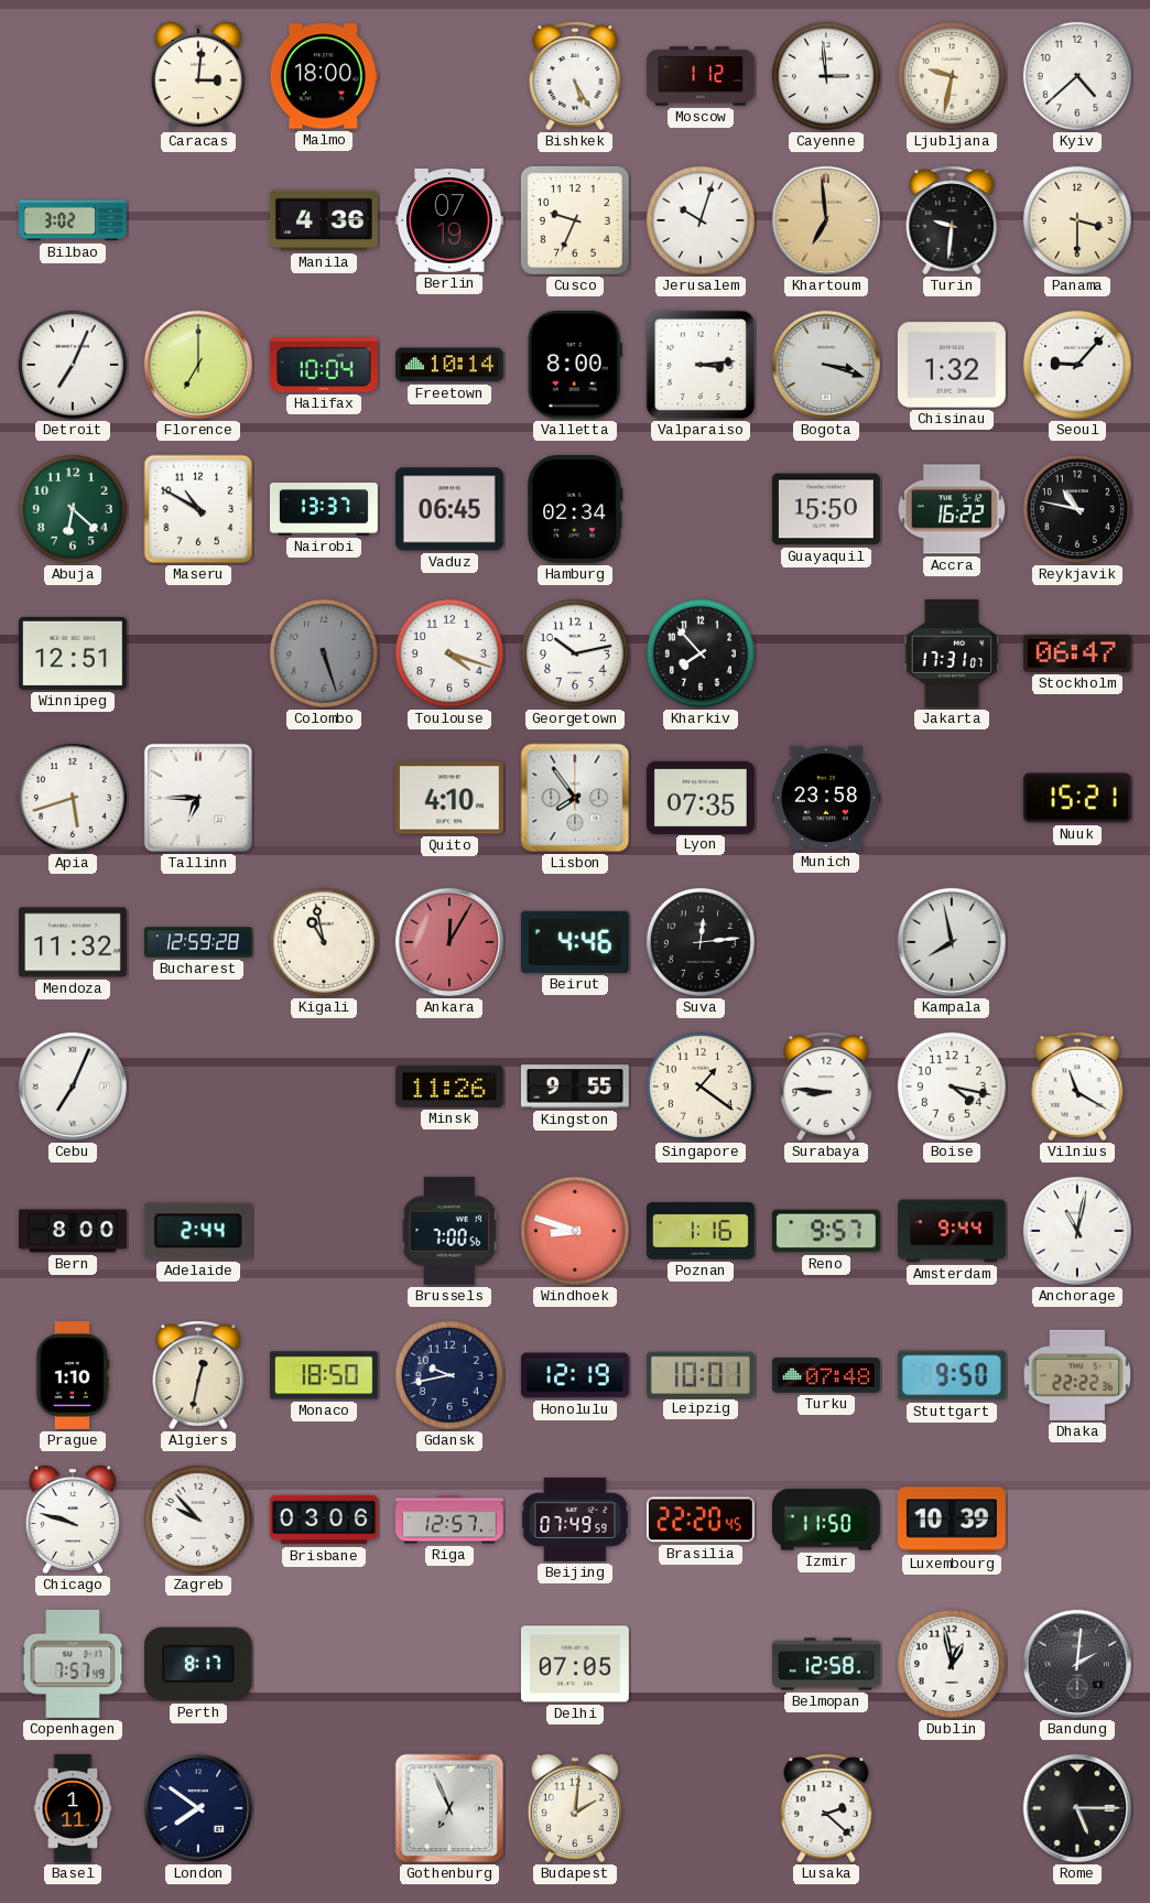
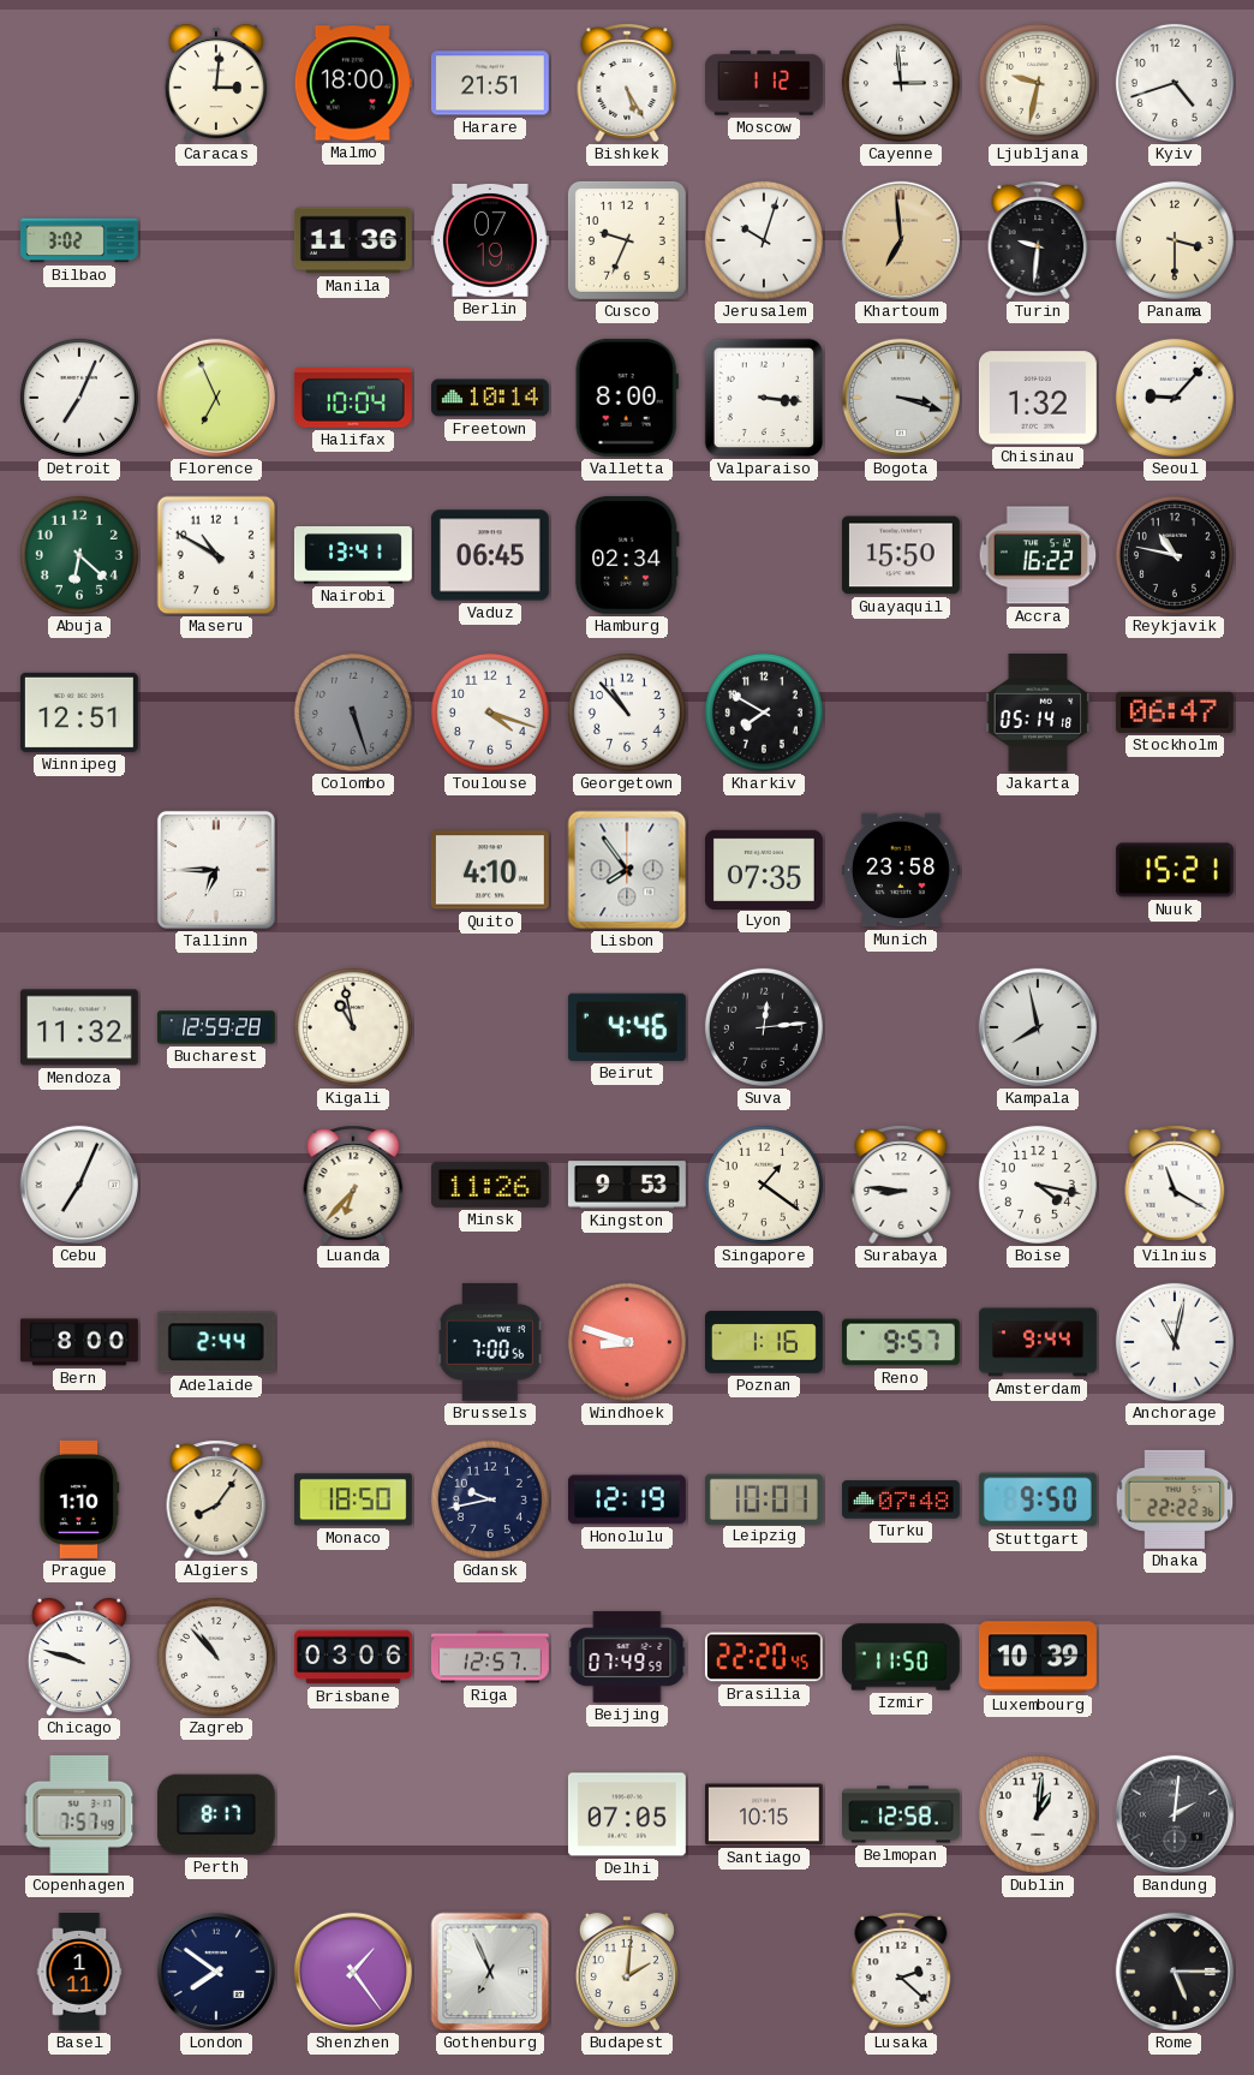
Harare: none -> 21:51 (490, 83)
Kyiv: 4:38 -> 4:42 (1175, 83)
Manila: 4:36 -> 11:36 (353, 240)
Florence: 7:00 -> 6:56 (216, 398)
Valparaiso: 3:14 -> 3:16 (764, 398)
Nairobi: 13:37 -> 13:41 (353, 556)
Georgetown: 10:13 -> 10:53 (627, 712)
Kharkiv: 7:53 -> 7:50 (764, 712)
Jakarta: 17:31 -> 05:14 (1038, 712)
Apia: 5:42 -> none (73, 798)
Ankara: 12:05 -> none (449, 942)
Luanda: none -> 6:37 (353, 1185)
Kingston: 9:55 -> 9:53 (627, 1185)
Algiers: 12:32 -> 8:06 (216, 1499)
Zagreb: 9:53 -> 10:53 (216, 1657)
Santiago: none -> 10:15 (764, 1814)
Dublin: 12:58 -> 1:01 (1038, 1814)
Shenzhen: none -> 1:24 (353, 1972)
